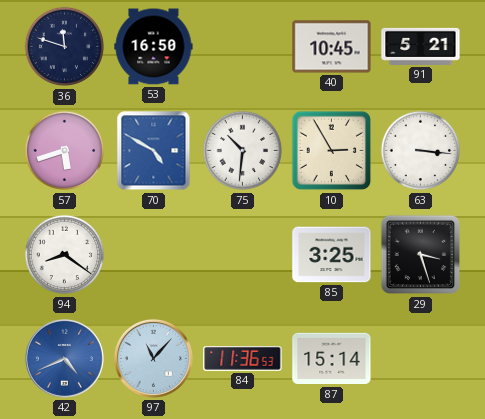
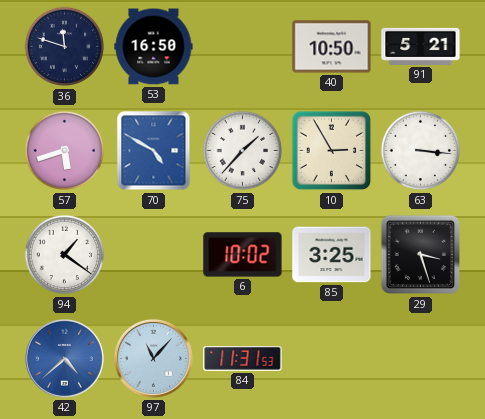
40: 10:45 -> 10:50 (332, 47)
75: 10:31 -> 1:37 (243, 151)
94: 8:21 -> 1:21 (65, 255)
6: none -> 10:02 (243, 255)
42: 4:41 -> 4:38 (64, 358)
84: 11:36 -> 11:31 (243, 359)
87: 15:14 -> none (332, 359)
